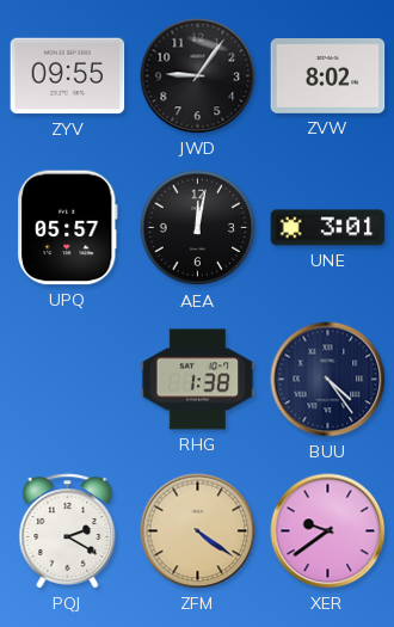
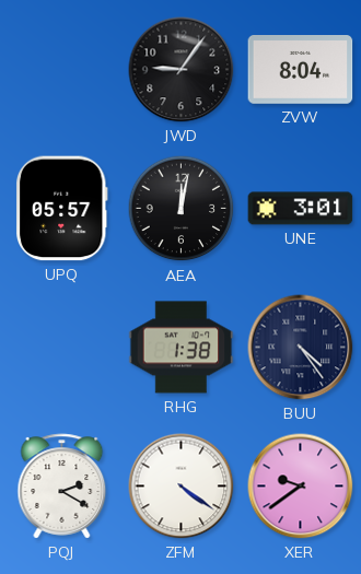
ZYV: 09:55 -> none (68, 76)
ZVW: 8:02 -> 8:04 (301, 70)
ZFM dial: champagne -> white (182, 487)
